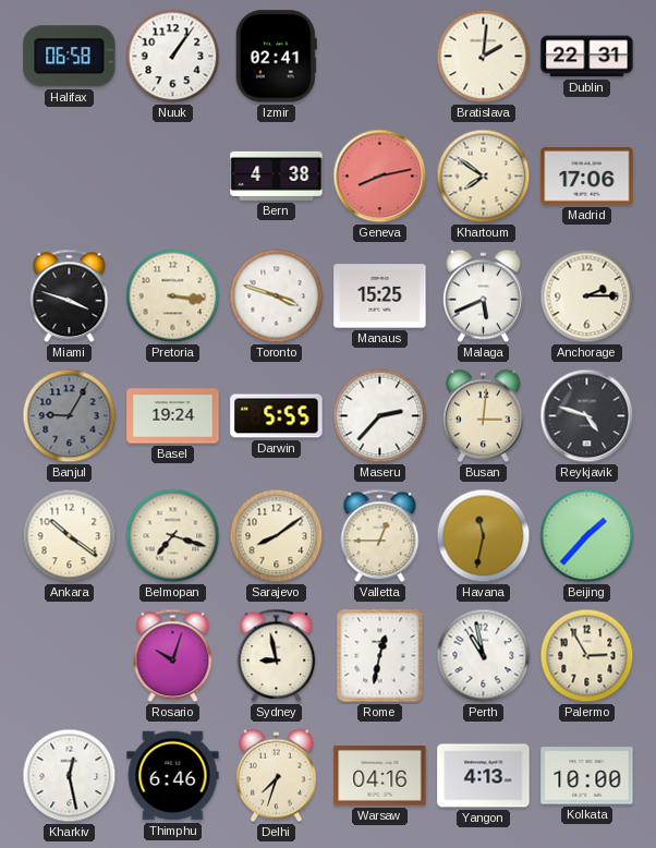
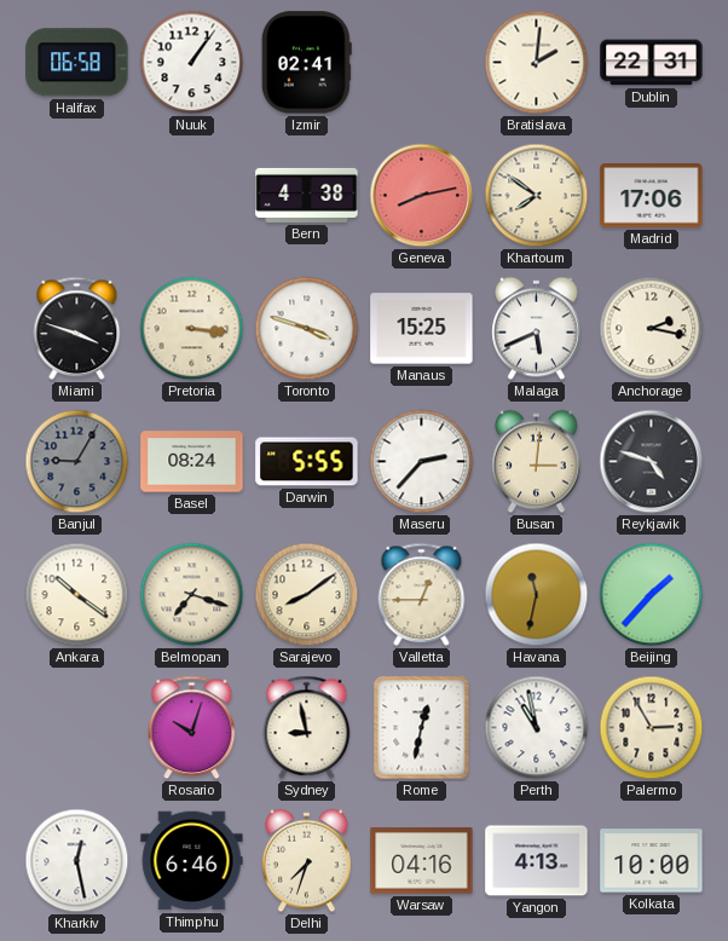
Anchorage: 2:15 -> 2:17 (652, 329)
Basel: 19:24 -> 08:24 (192, 462)
